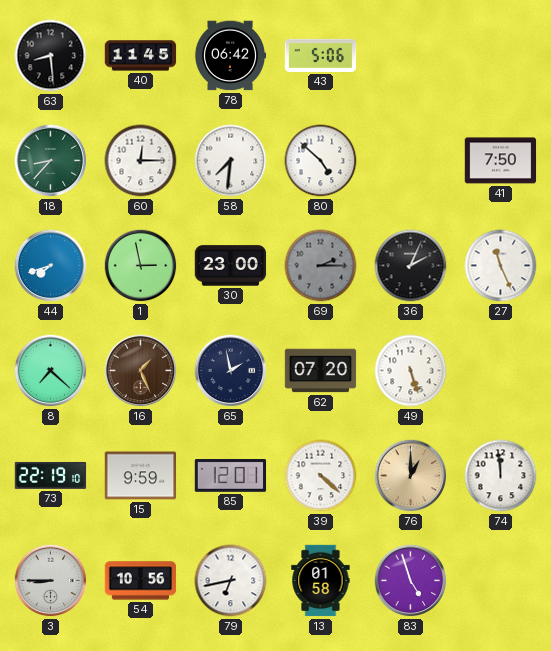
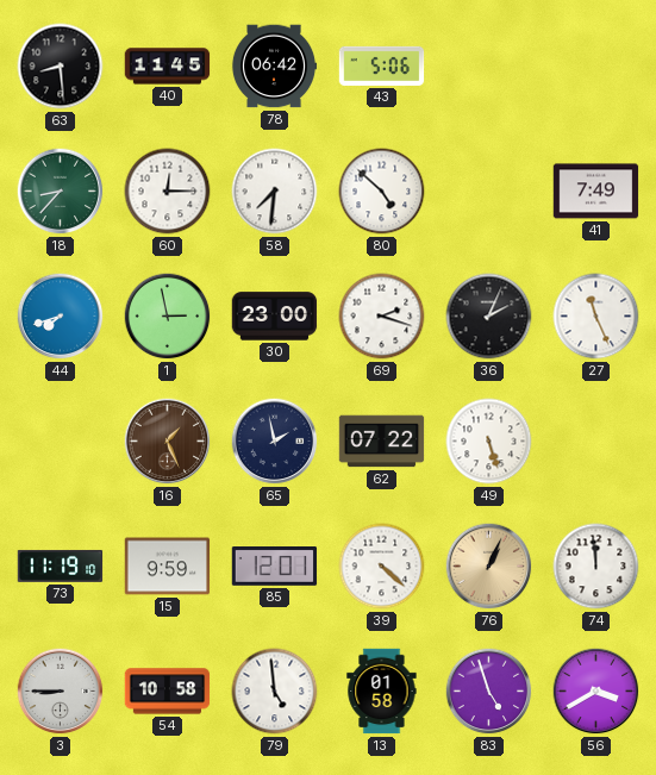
41: 7:50 -> 7:49 (596, 192)
69: 2:15 -> 2:18 (382, 317)
69 dial: grey -> white (382, 317)
8: 7:22 -> none (51, 371)
62: 07:20 -> 07:22 (382, 442)
73: 22:19 -> 11:19 (61, 565)
76: 1:00 -> 1:04 (489, 567)
54: 10:56 -> 10:58 (168, 692)
79: 6:43 -> 4:59 (275, 692)
56: none -> 3:40 (596, 692)
